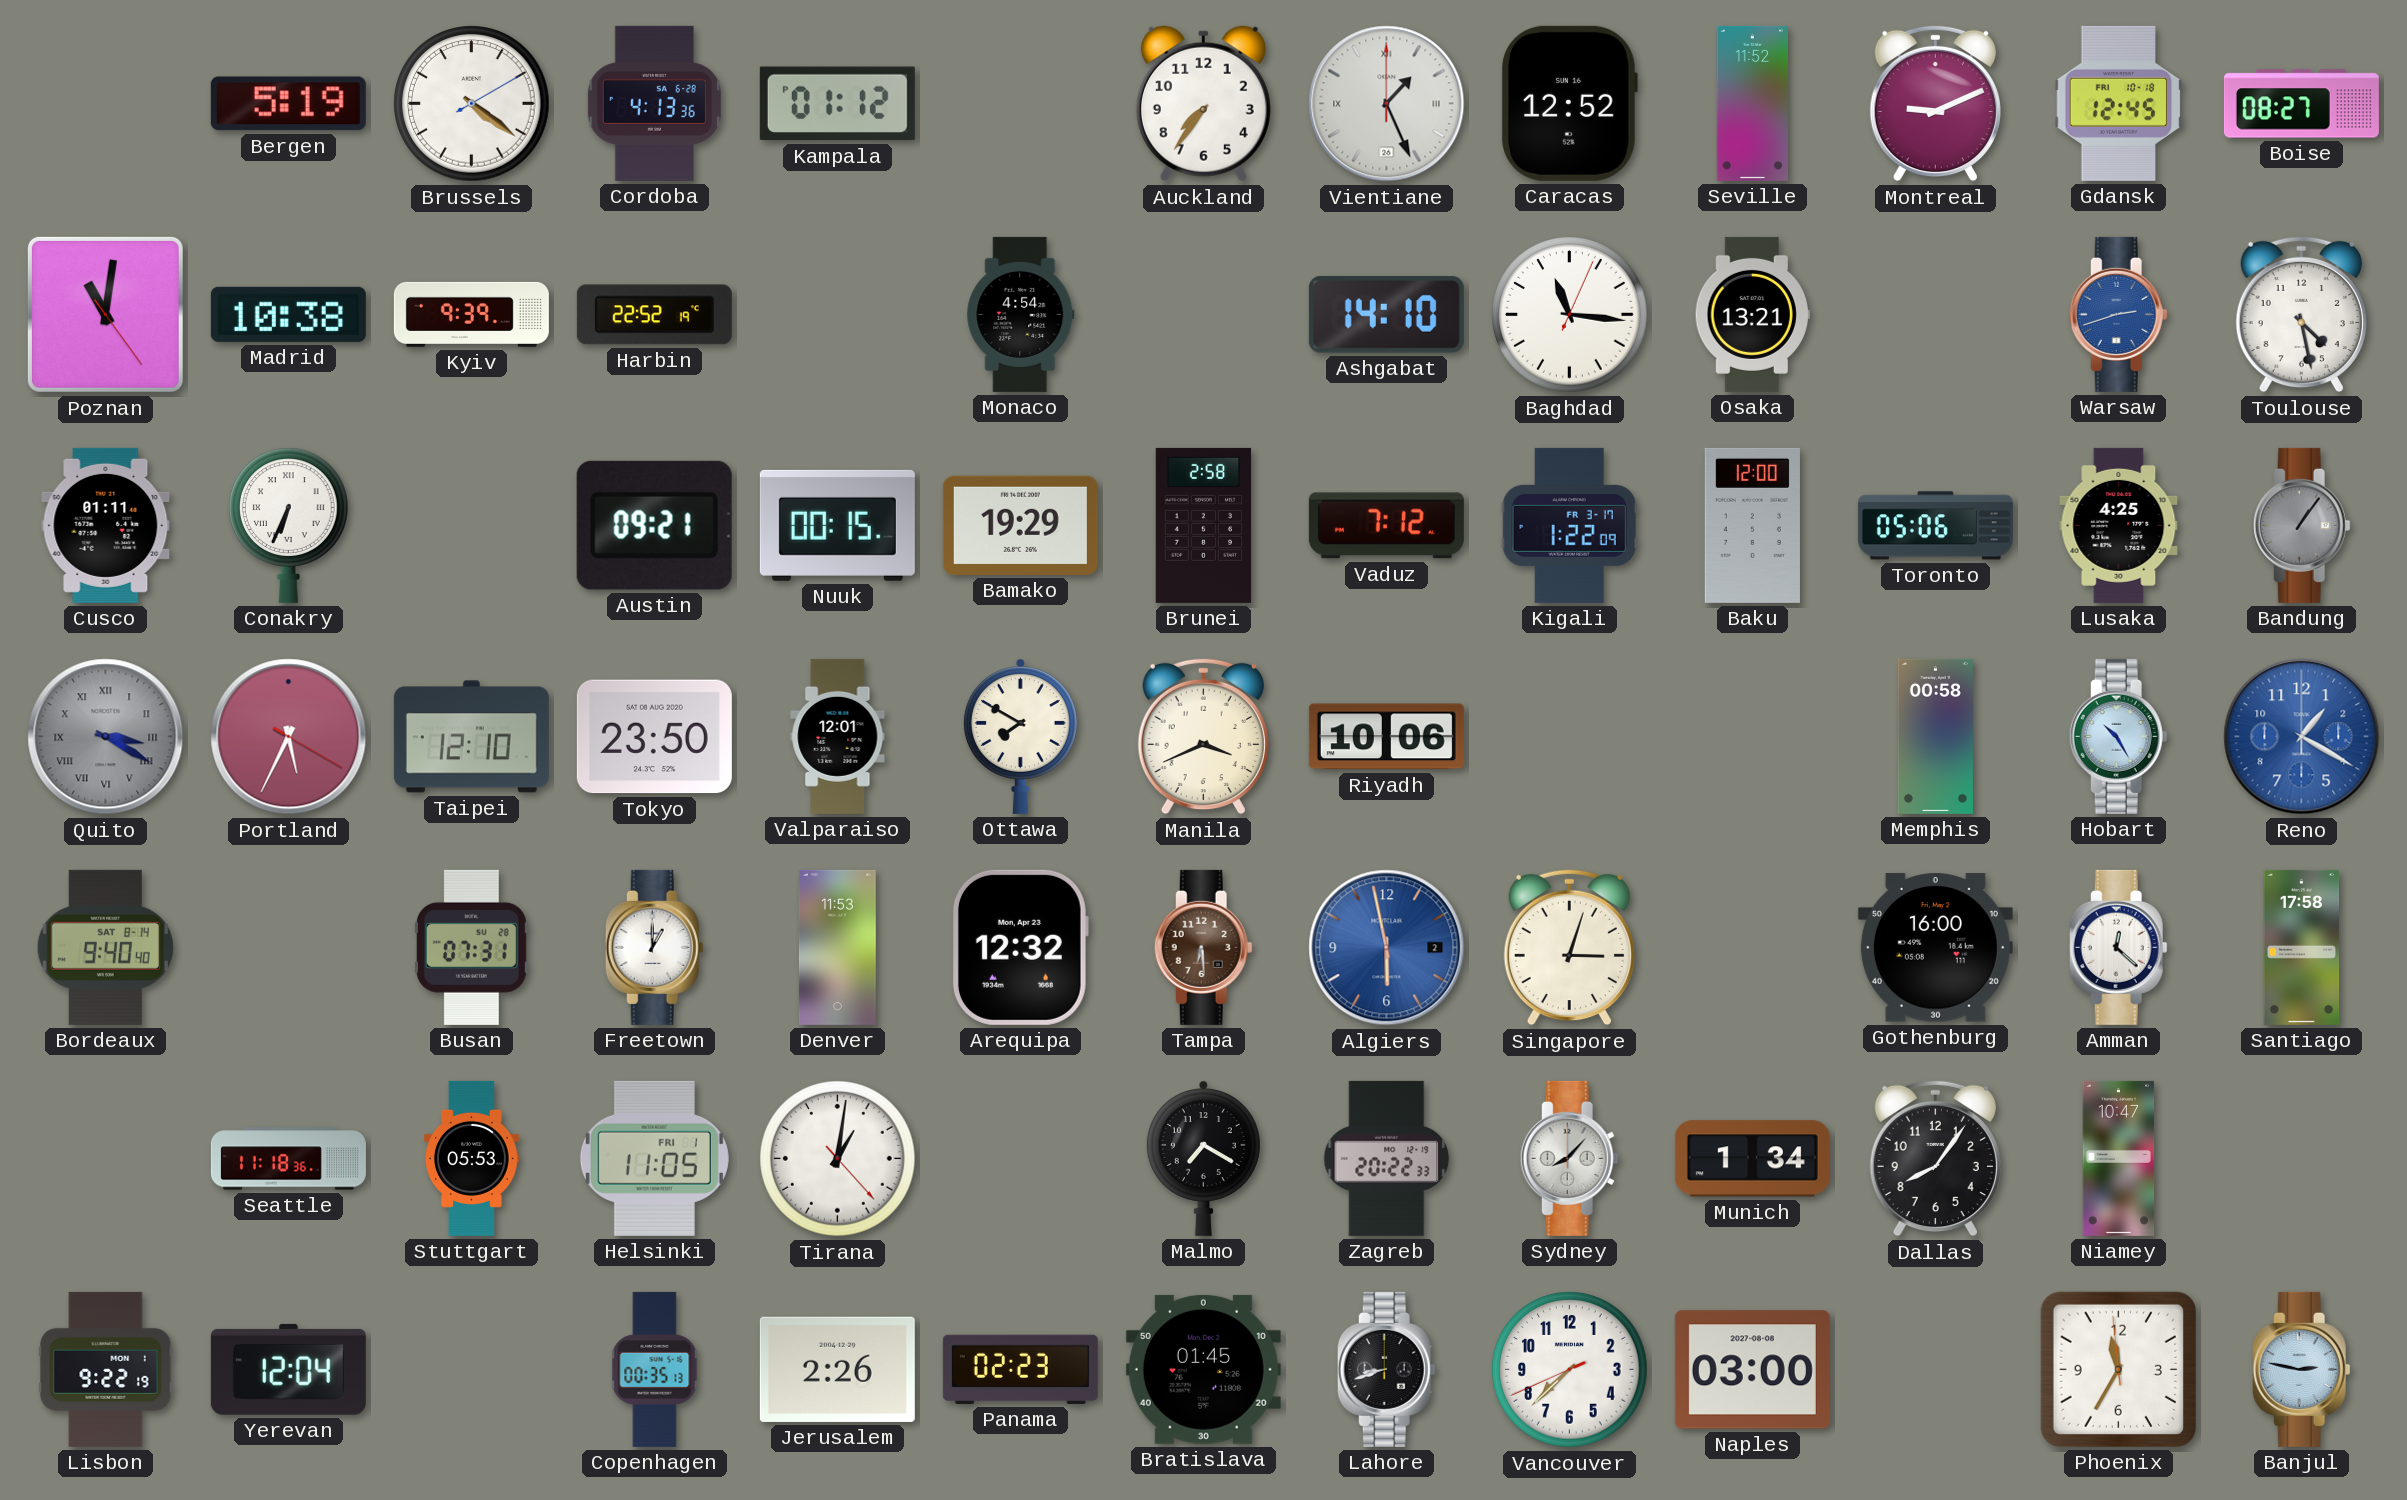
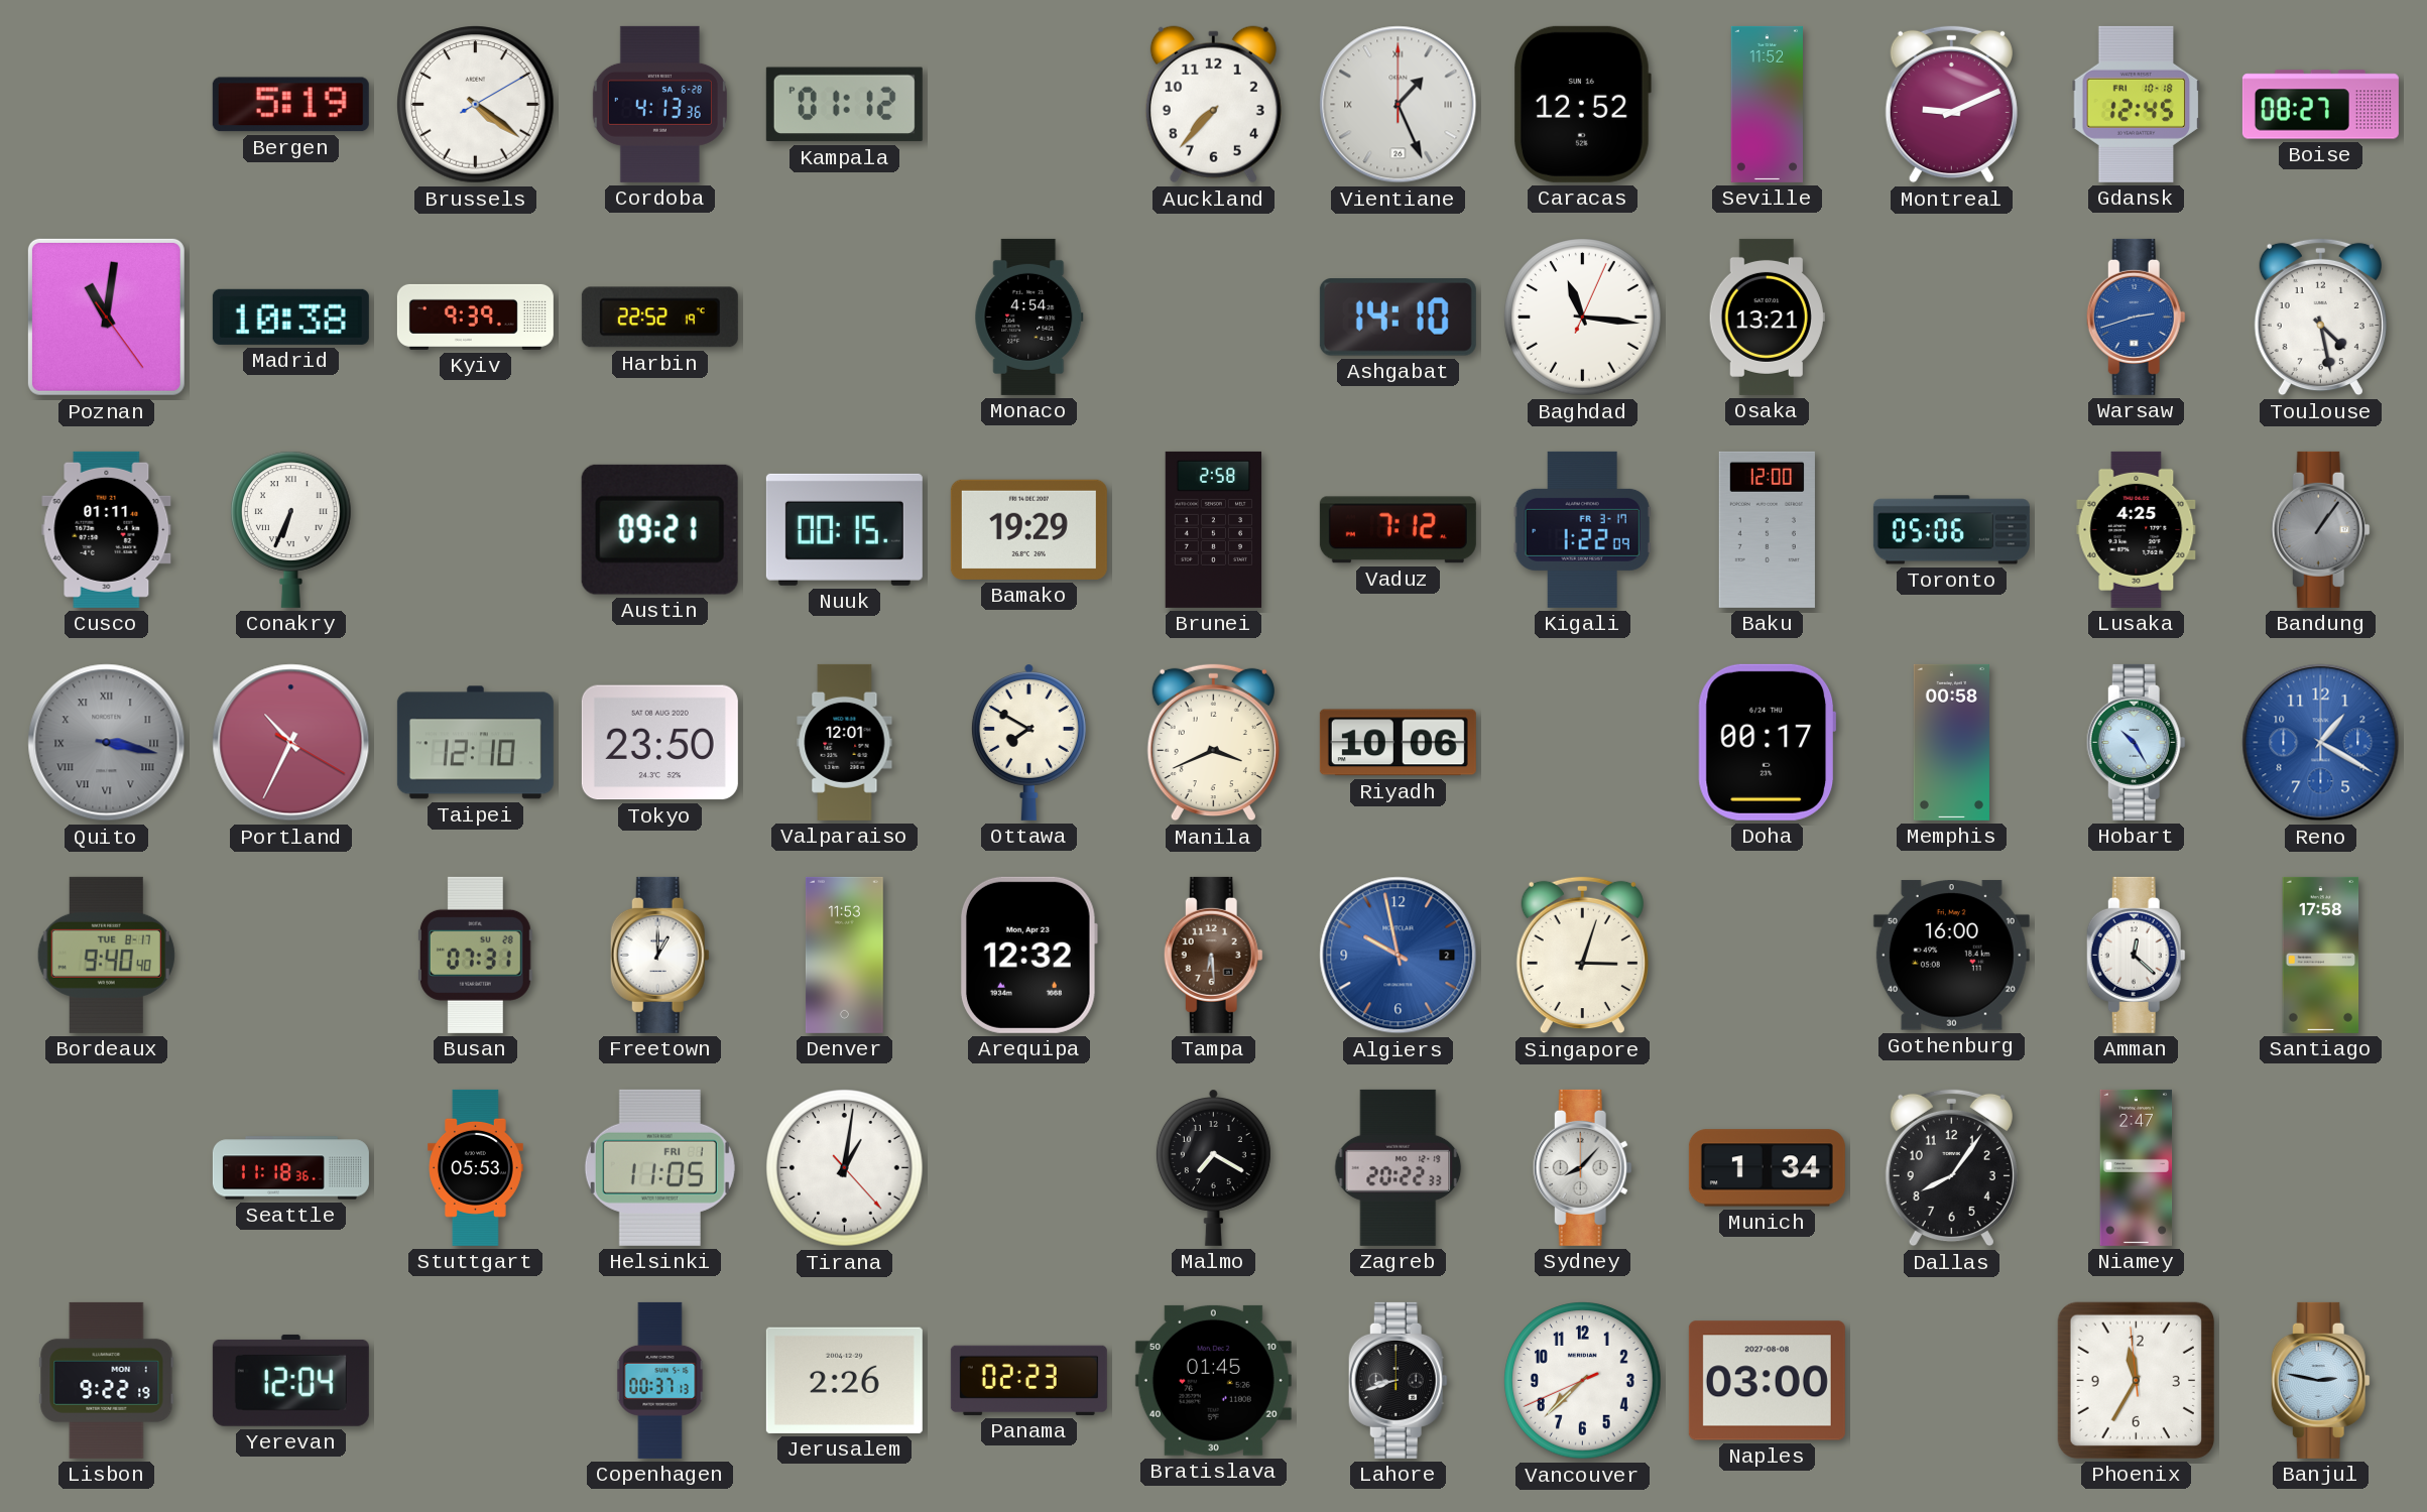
Auckland: 7:36 -> 7:37 (1213, 105)
Quito: 3:20 -> 3:17 (107, 743)
Portland: 5:34 -> 10:34 (291, 743)
Doha: none -> 00:17 (1767, 742)
Bordeaux date: SAT 8-14 -> TUE 8-17 (106, 955)
Algiers: 5:58 -> 9:58 (1399, 956)
Niamey: 10:47 -> 2:47 (2137, 1167)
Copenhagen: 00:35 -> 00:37 (660, 1380)
